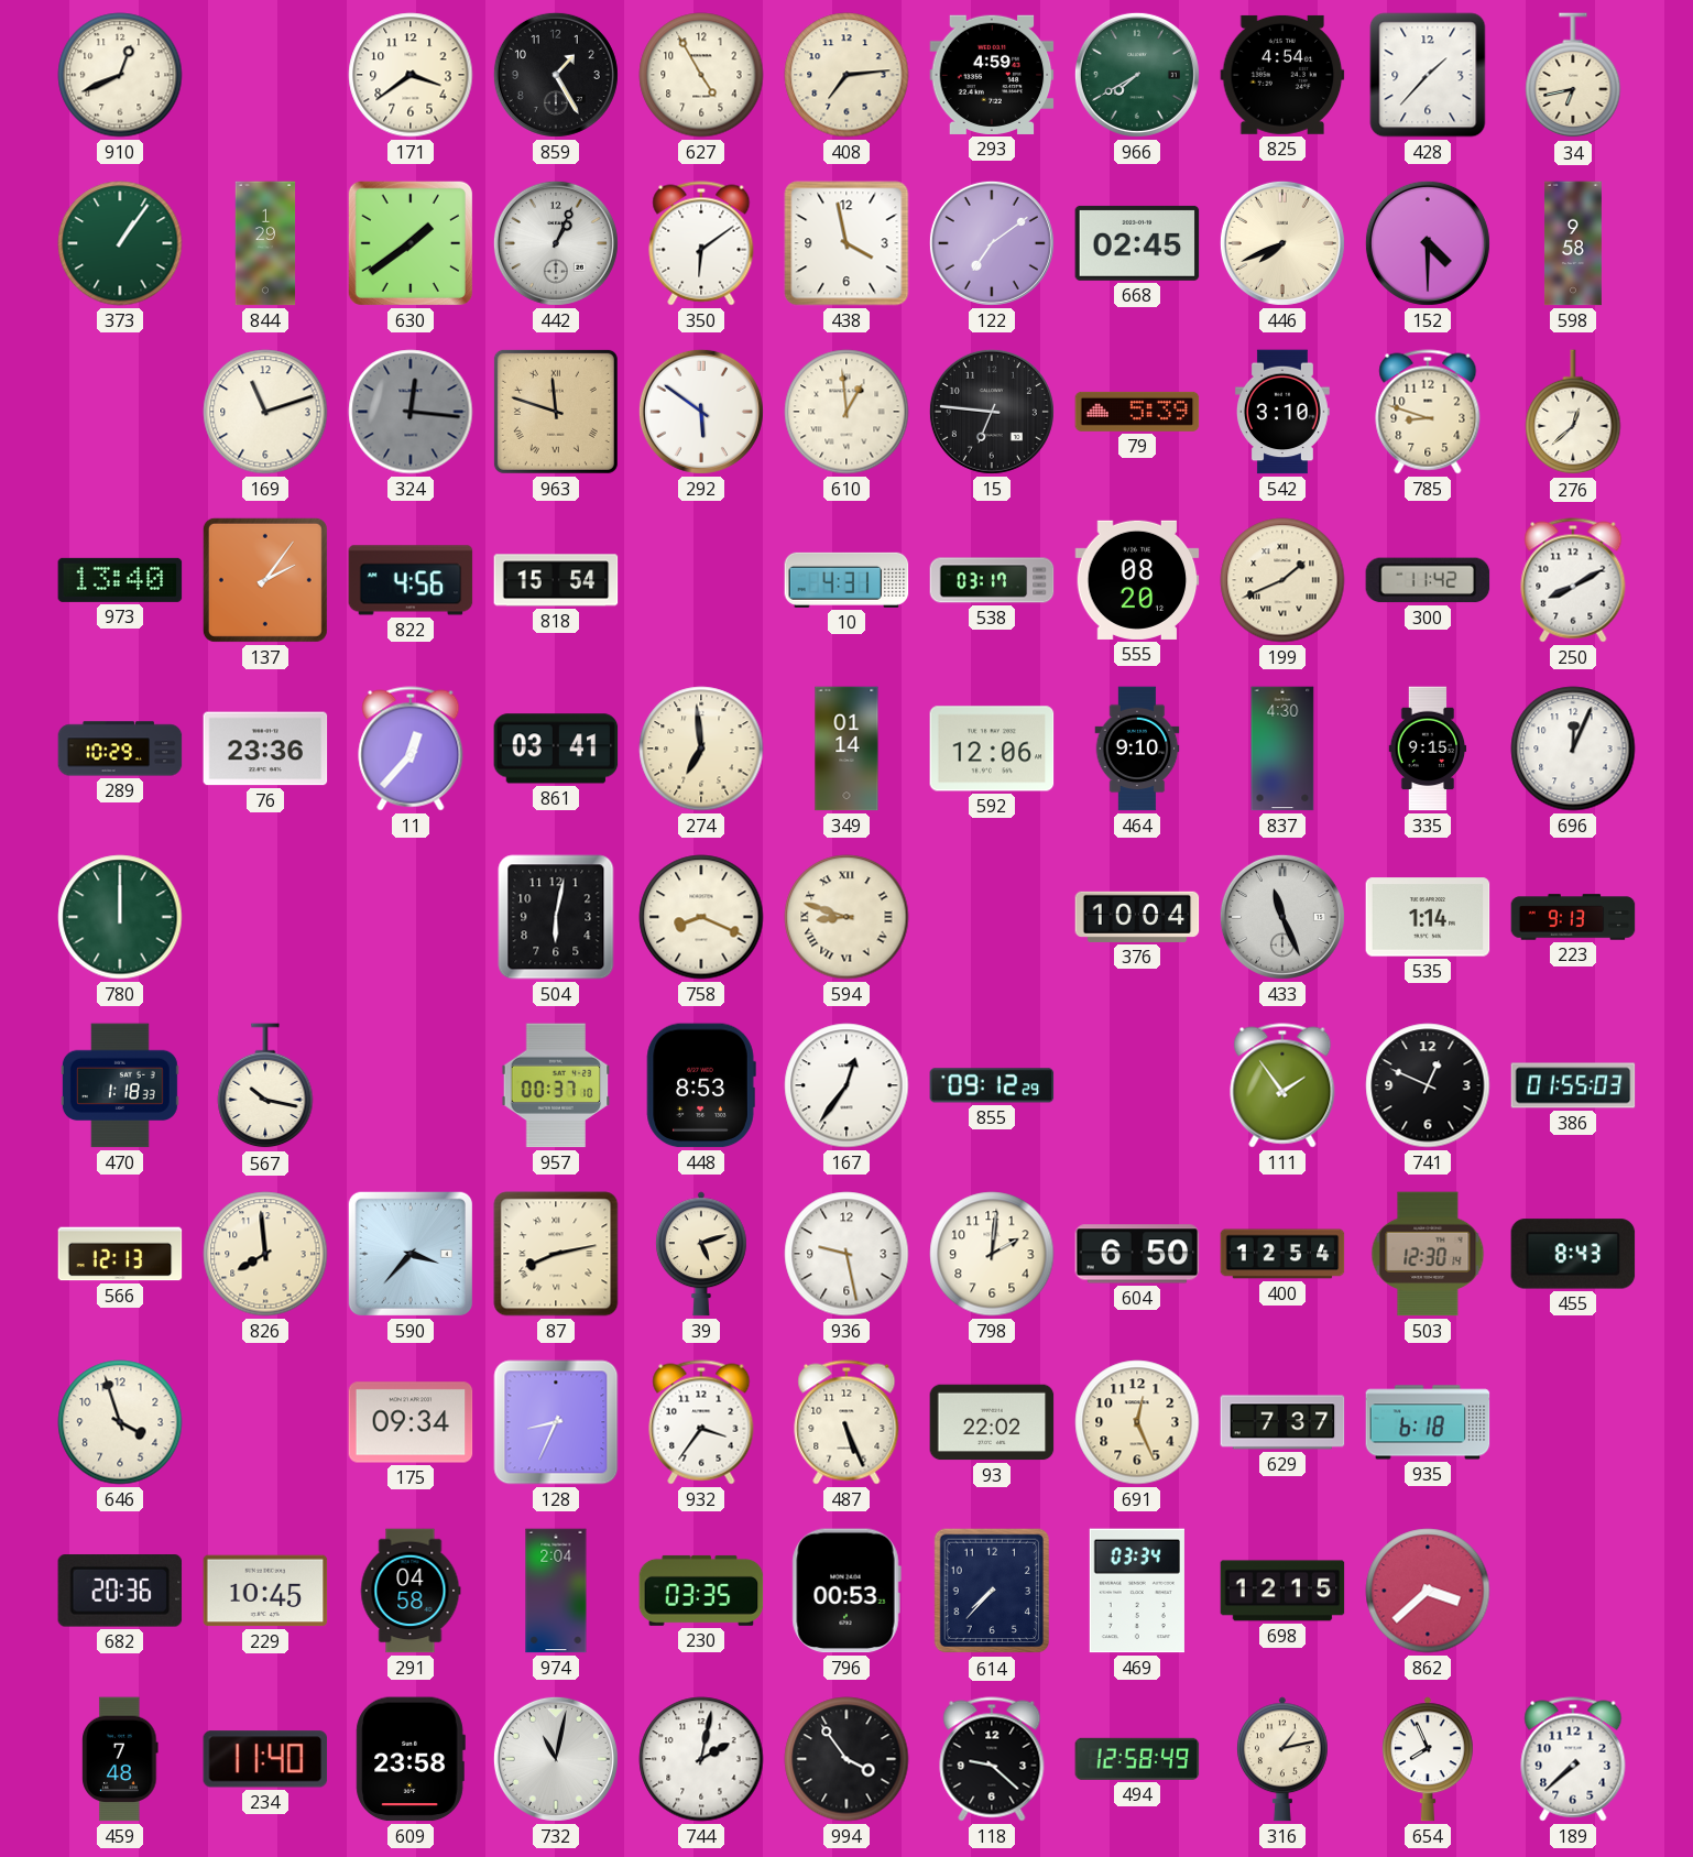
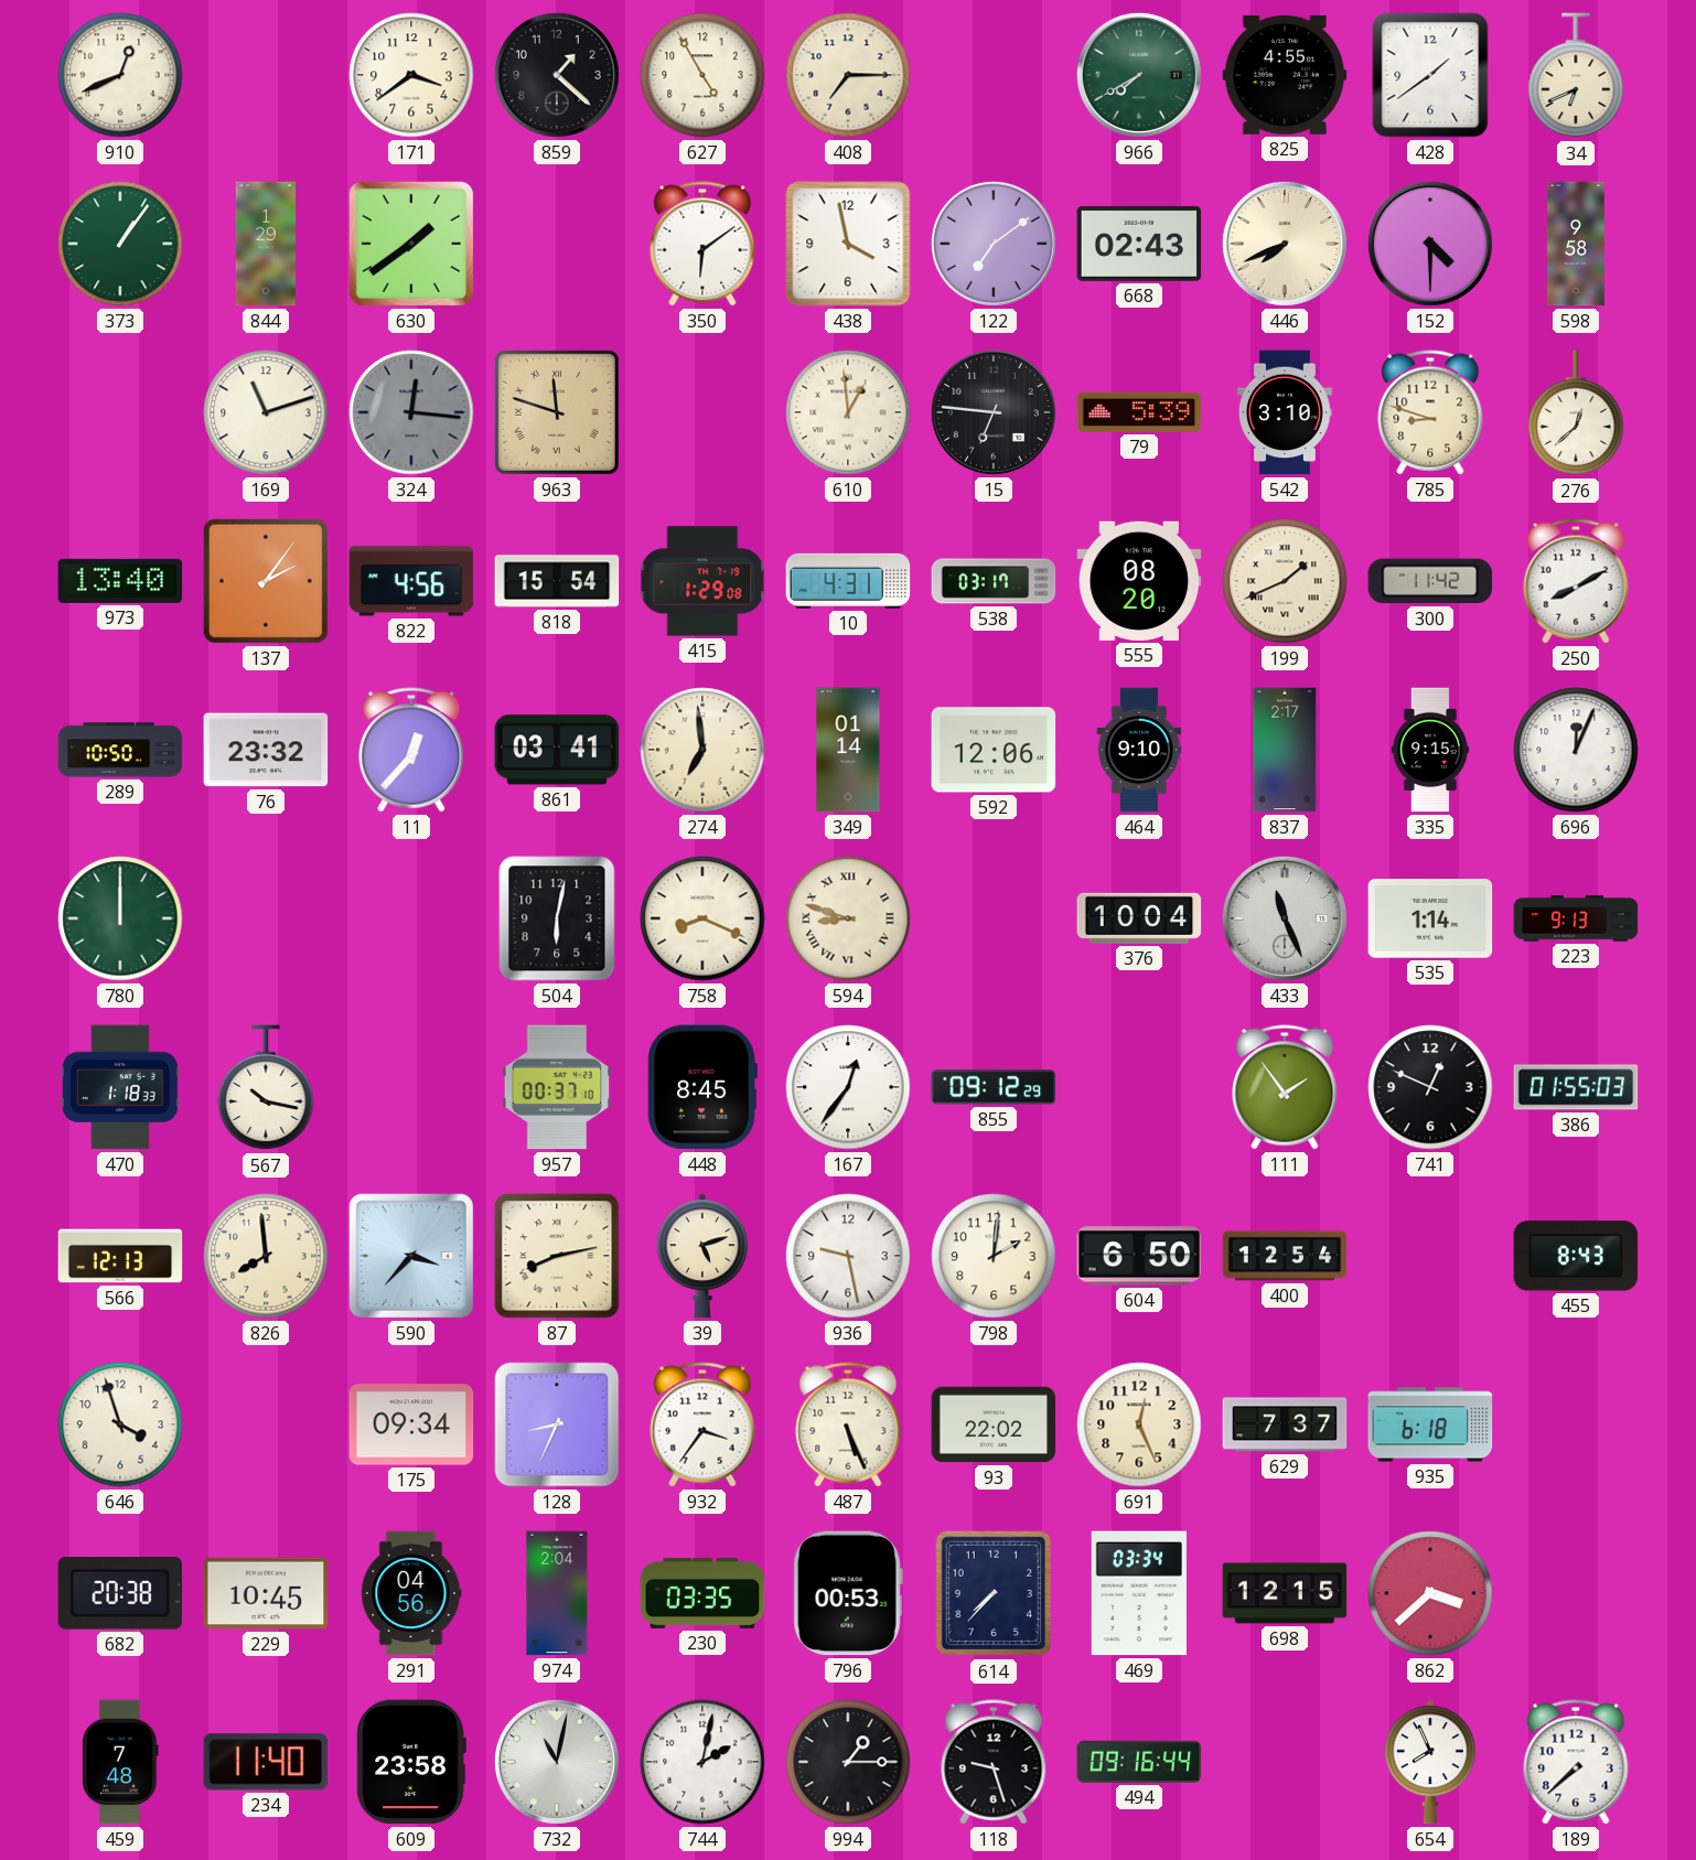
859: 1:25 -> 1:22 (557, 75)
408: 7:14 -> 7:15 (848, 75)
293: 4:59 -> none (992, 75)
825: 4:54 -> 4:55 (1285, 75)
428: 1:37 -> 1:39 (1430, 75)
34: 6:43 -> 6:41 (1576, 76)
442: 1:04 -> none (556, 243)
668: 02:45 -> 02:43 (1139, 244)
292: 5:51 -> none (701, 412)
415: none -> 1:29 (702, 581)
289: 10:29 -> 10:50 (120, 750)
76: 23:36 -> 23:32 (266, 750)
837: 4:30 -> 2:17 (1285, 750)
448: 8:53 -> 8:45 (702, 1087)
503: 12:30 -> none (1428, 1254)
682: 20:36 -> 20:38 (120, 1593)
291: 04:58 -> 04:56 (411, 1593)
994: 3:54 -> 1:15 (848, 1762)
118: 9:22 -> 9:27 (994, 1762)
494: 12:58 -> 09:16 (1139, 1762)
316: 1:13 -> none (1282, 1759)
